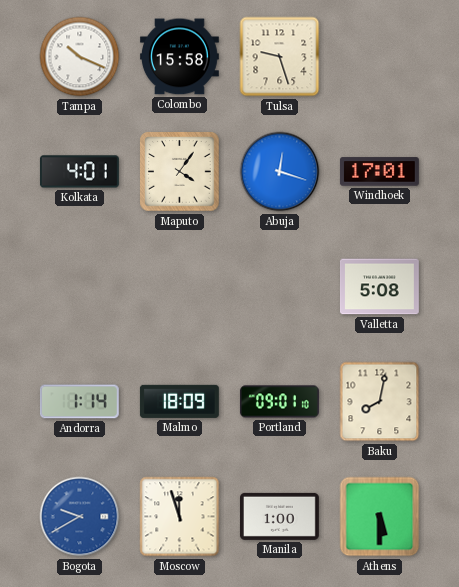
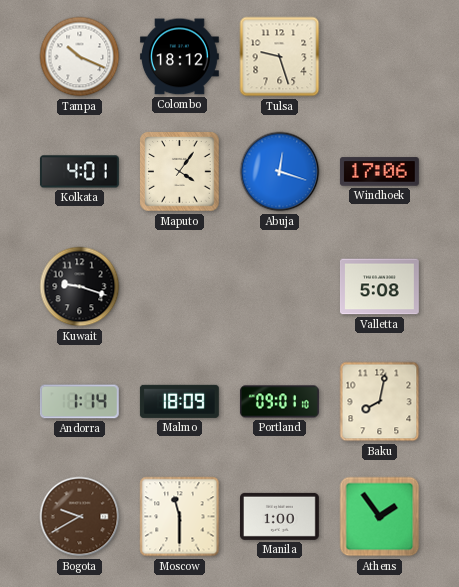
Colombo: 15:58 -> 18:12 (179, 57)
Windhoek: 17:01 -> 17:06 (379, 172)
Kuwait: none -> 9:18 (80, 287)
Bogota dial: blue -> brown (80, 517)
Moscow: 11:57 -> 11:30 (180, 517)
Athens: 5:30 -> 1:54 (380, 517)
